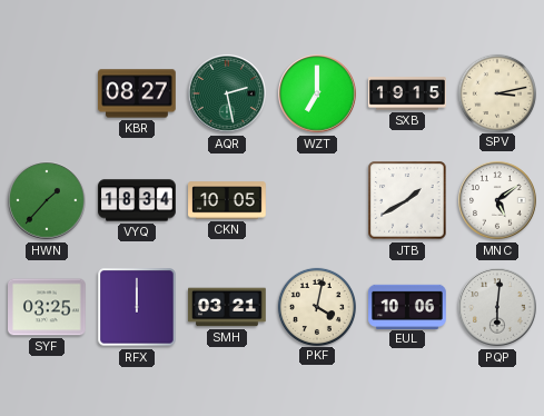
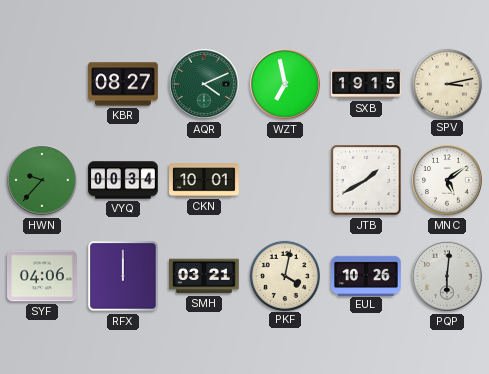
AQR: 2:28 -> 4:11 (204, 84)
WZT: 7:00 -> 6:58 (285, 84)
HWN: 1:37 -> 9:37 (42, 180)
VYQ: 18:34 -> 00:34 (123, 180)
CKN: 10:05 -> 10:01 (204, 180)
SYF: 03:25 -> 04:06 (42, 276)
EUL: 10:06 -> 10:26 (366, 275)
